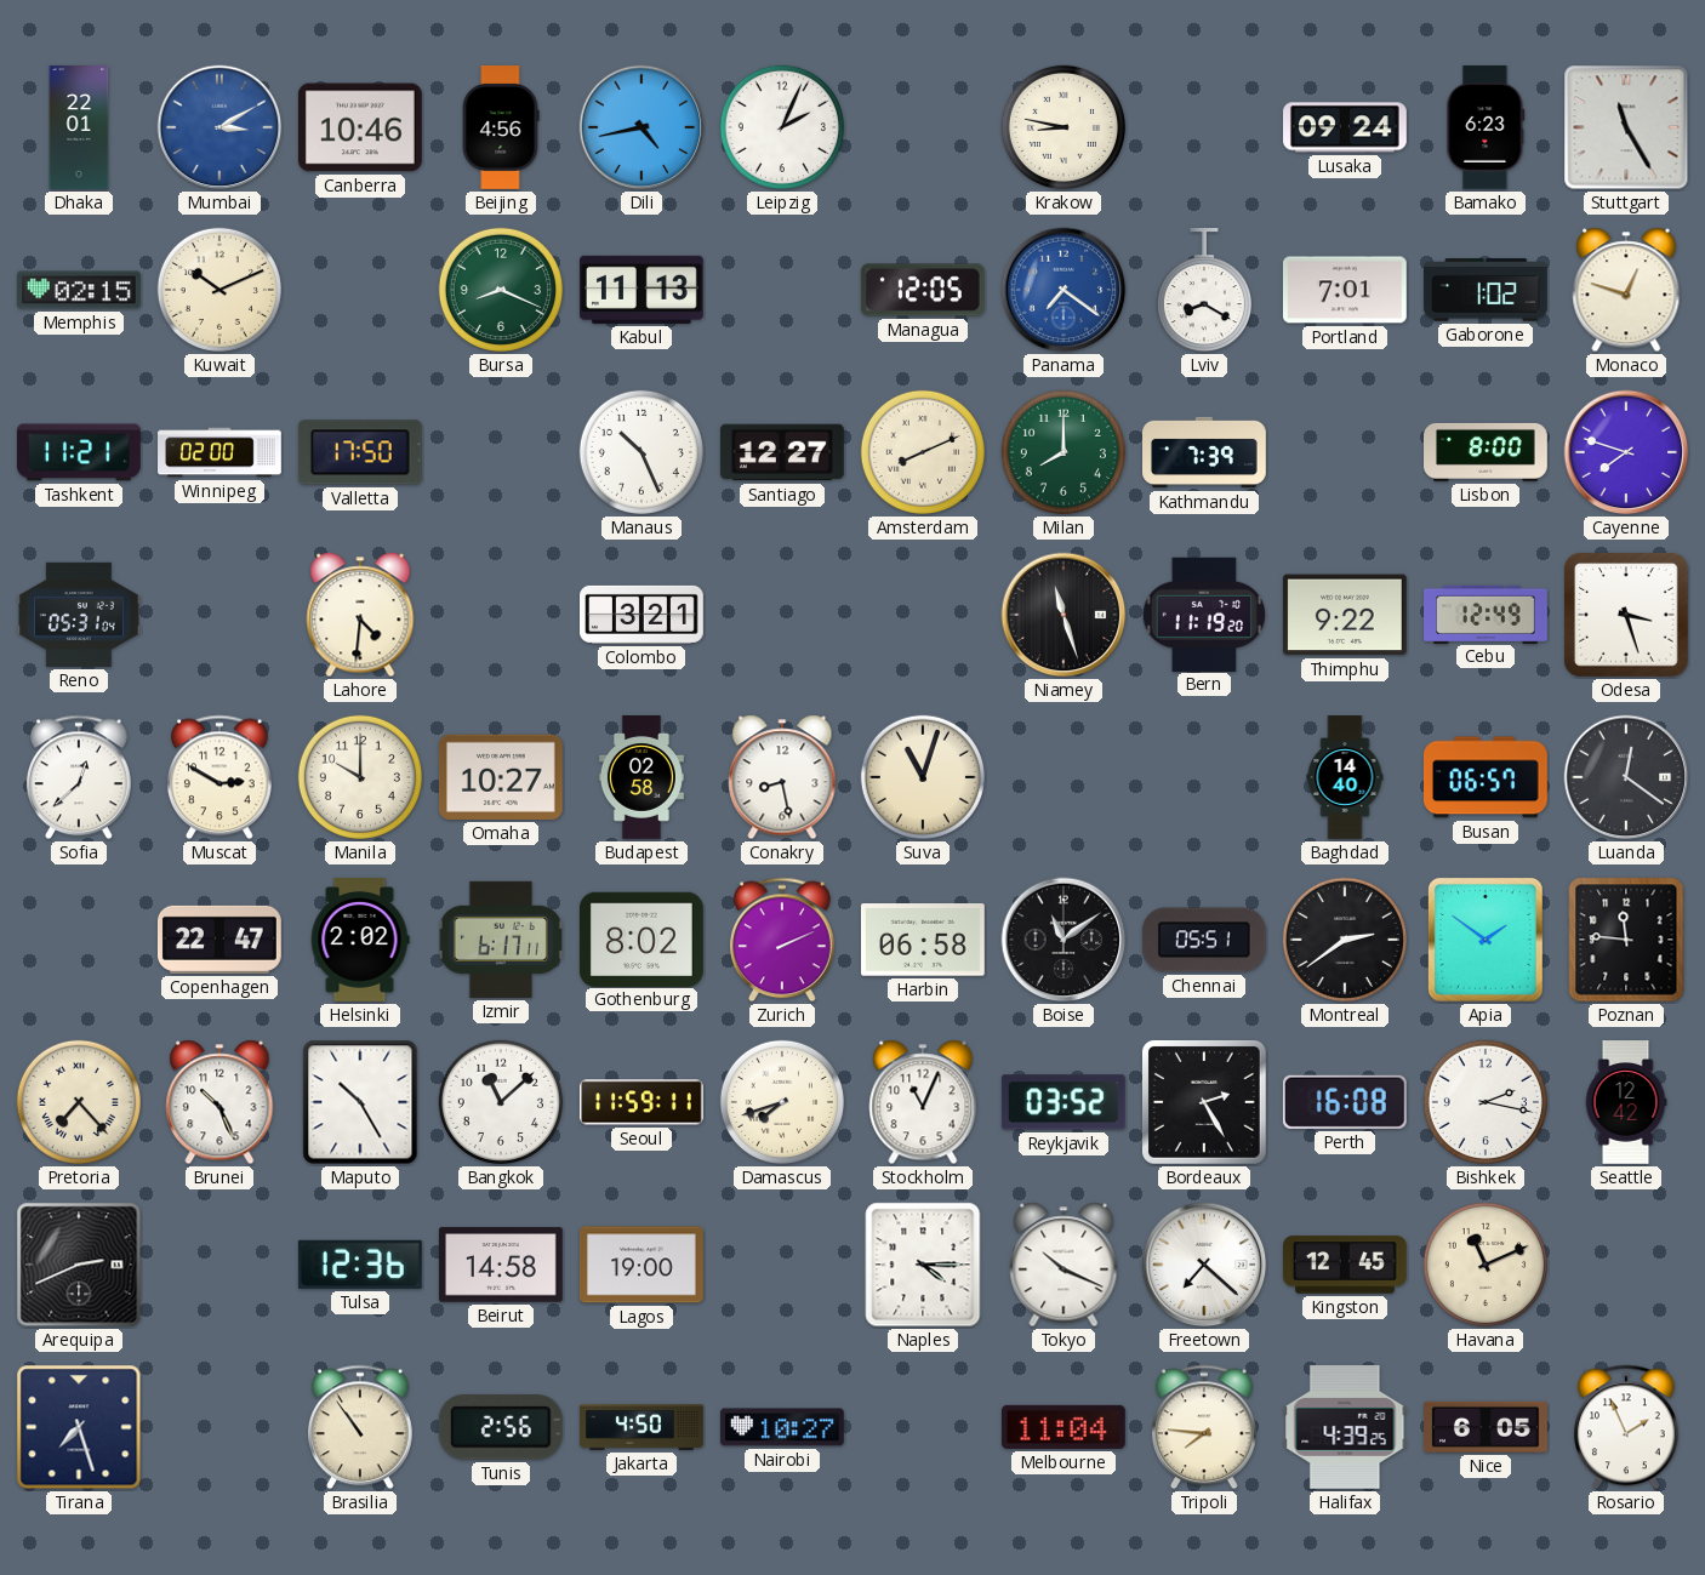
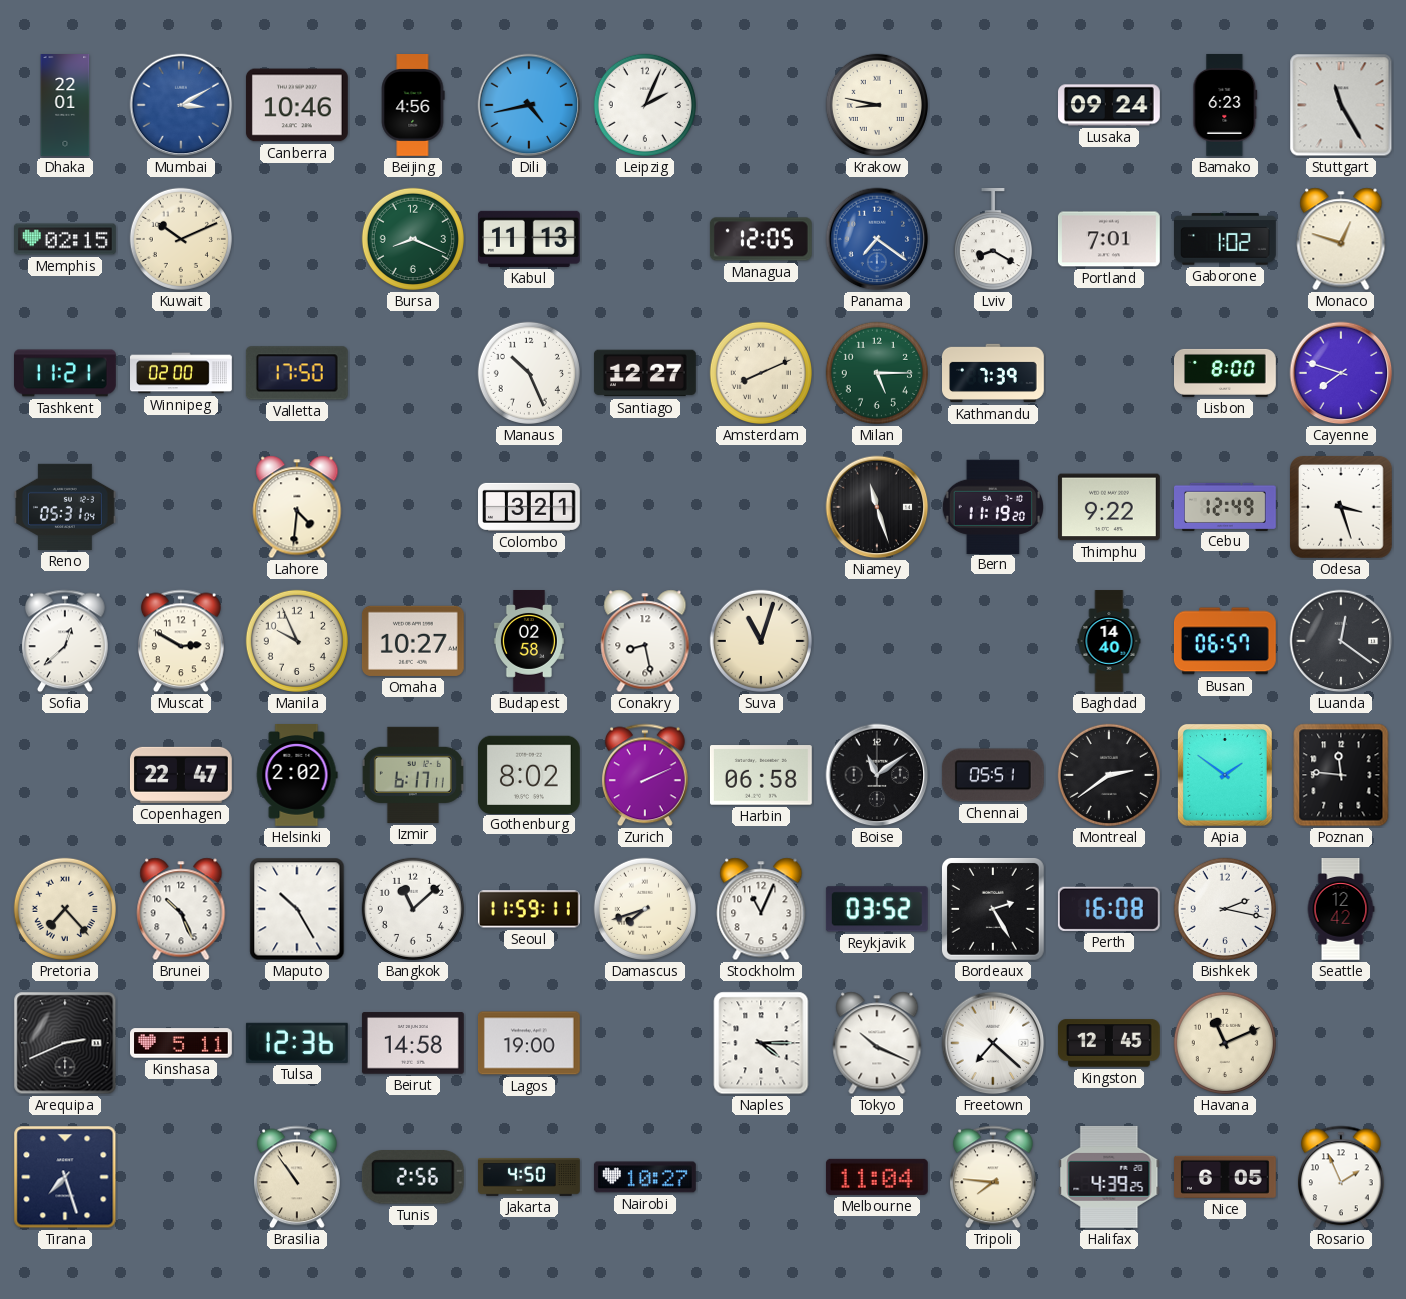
Milan: 8:00 -> 5:15 (877, 373)
Manila: 10:00 -> 9:56 (297, 641)
Kinshasa: none -> 5:11 (182, 1043)
